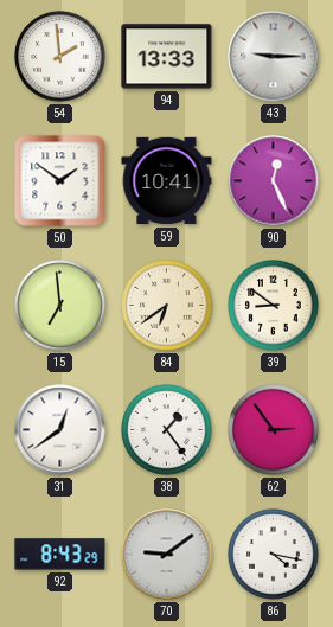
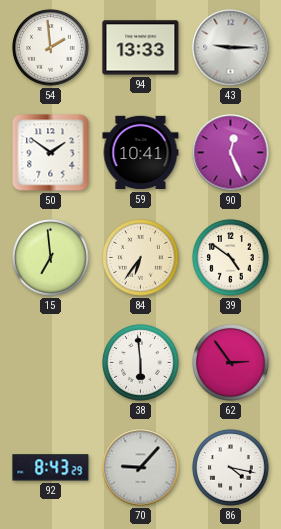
84: 6:39 -> 6:36 (141, 258)
39: 8:51 -> 4:51 (231, 258)
31: 12:39 -> none (60, 430)
38: 1:24 -> 5:59 (141, 363)
70: 9:09 -> 9:07 (141, 468)
